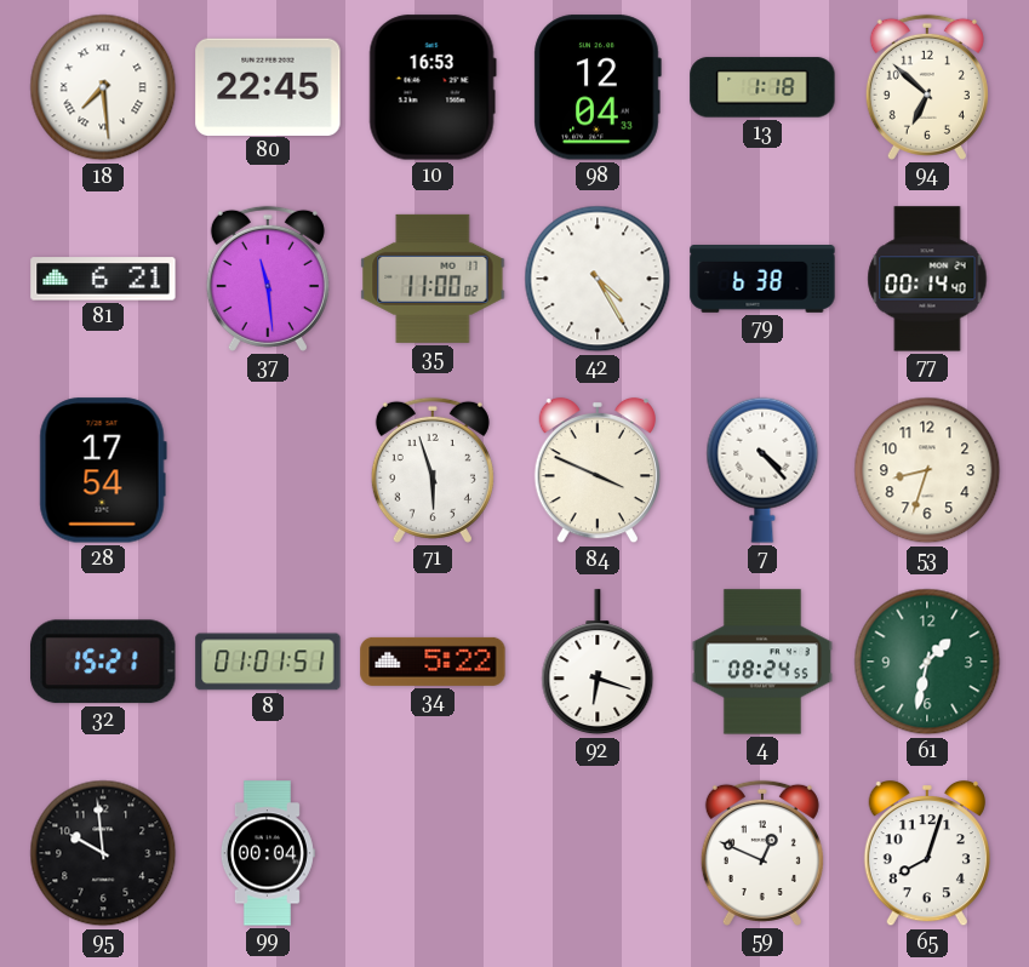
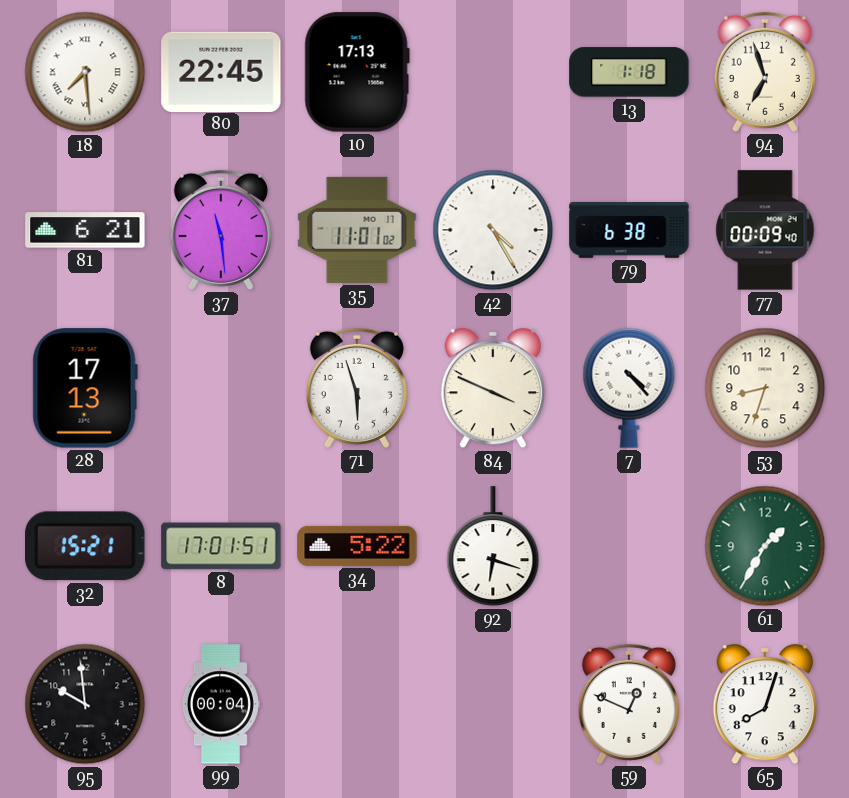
10: 16:53 -> 17:13 (357, 72)
98: 12:04 -> none (598, 87)
94: 6:52 -> 6:57 (765, 72)
35: 11:00 -> 11:01 (357, 230)
77: 00:14 -> 00:09 (765, 230)
28: 17:54 -> 17:13 (85, 388)
8: 01:01 -> 17:01 (221, 546)
4: 08:24 -> none (762, 662)
61: 1:32 -> 1:35 (765, 546)
